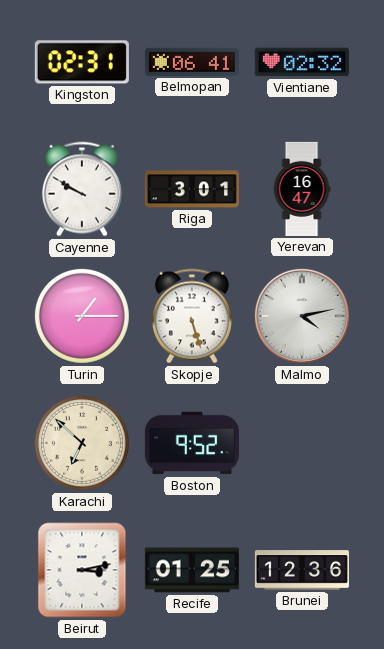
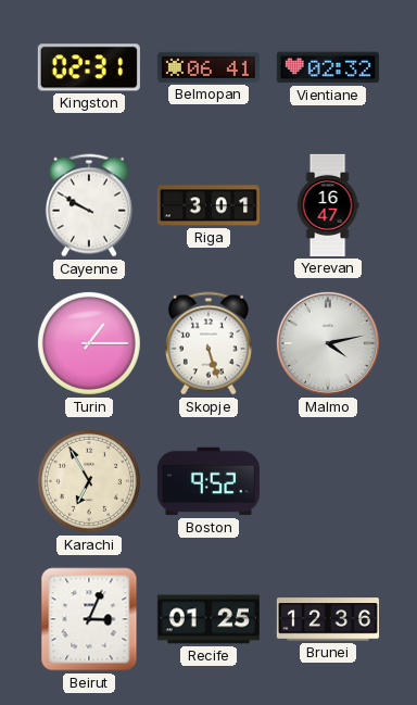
Karachi: 6:52 -> 6:55 (89, 481)
Beirut: 3:13 -> 3:04 (89, 619)
